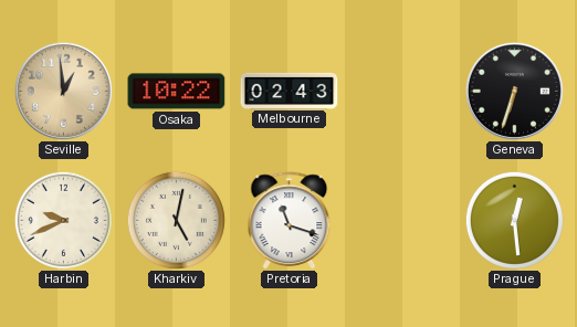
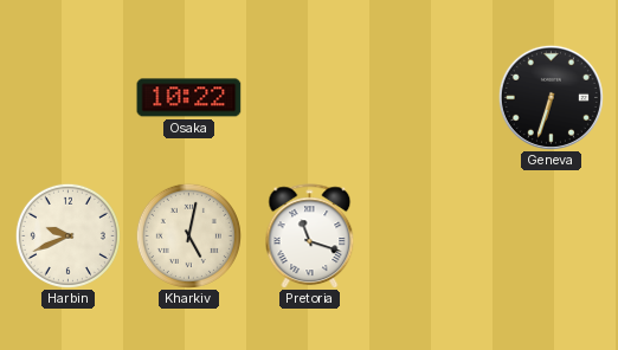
Seville: 12:59 -> none (63, 91)
Melbourne: 02:43 -> none (290, 91)
Prague: 12:29 -> none (514, 220)
